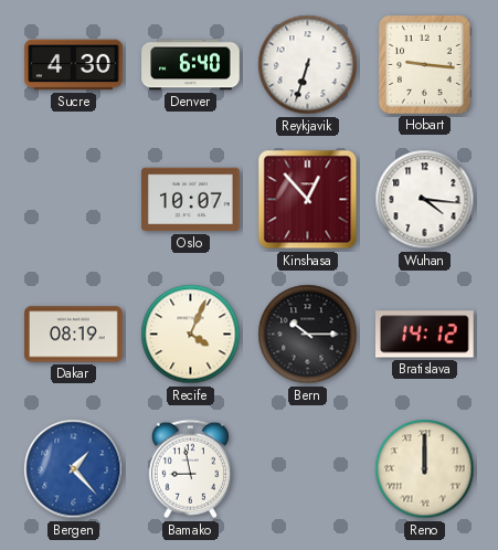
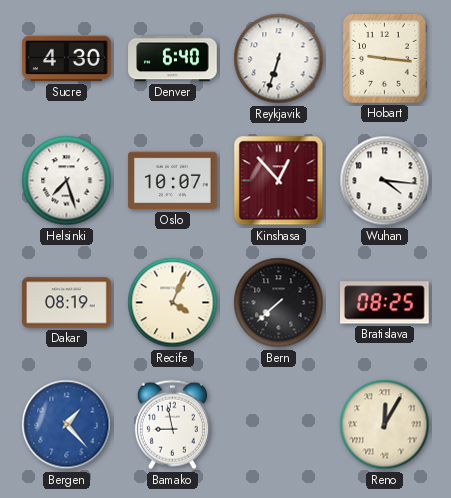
Helsinki: none -> 7:27 (67, 181)
Bern: 10:15 -> 7:38 (279, 303)
Bratislava: 14:12 -> 08:25 (385, 303)
Reno: 12:00 -> 12:05 (385, 425)
